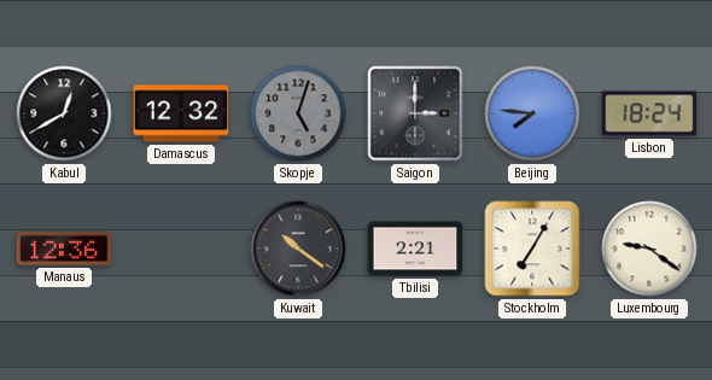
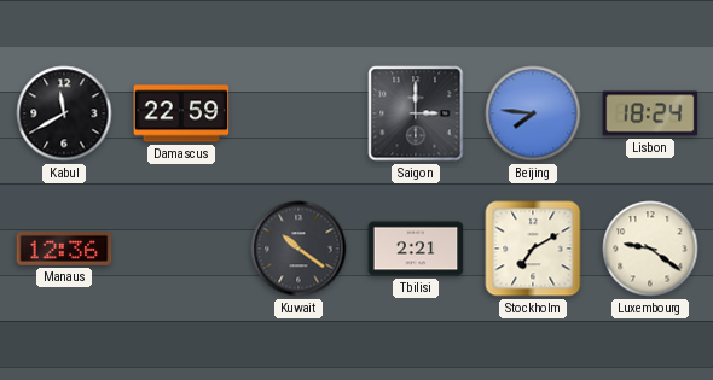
Kabul: 12:40 -> 11:40 (64, 113)
Damascus: 12:32 -> 22:59 (181, 113)
Skopje: 5:03 -> none (298, 113)
Stockholm: 7:05 -> 7:10 (533, 249)
